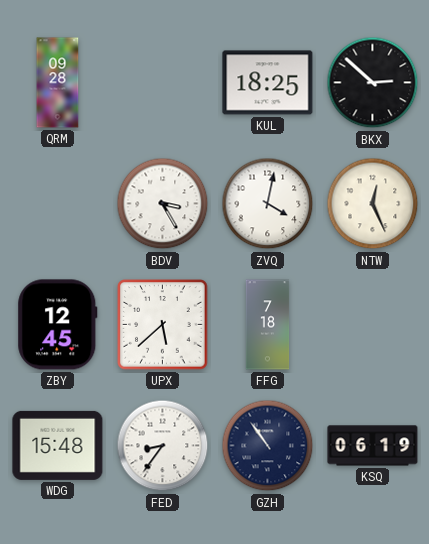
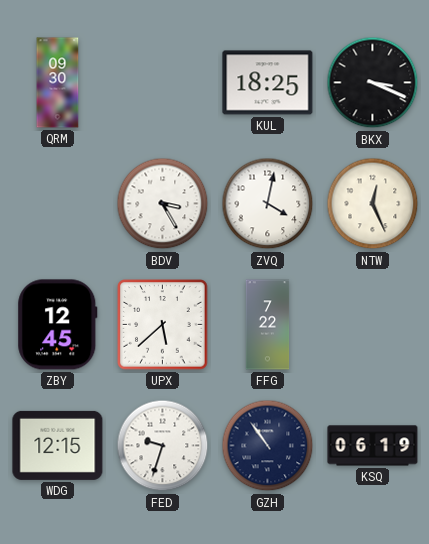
QRM: 09:28 -> 09:30 (58, 83)
BKX: 2:52 -> 3:19 (373, 83)
FFG: 7:18 -> 7:22 (268, 325)
WDG: 15:48 -> 12:15 (58, 445)
FED: 8:36 -> 9:33 (163, 446)
